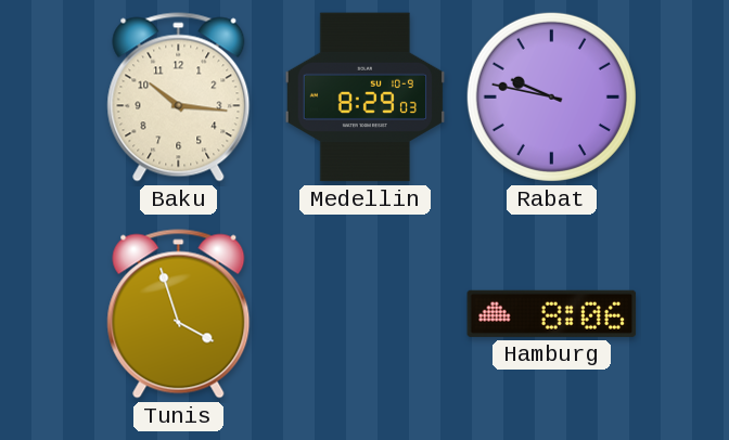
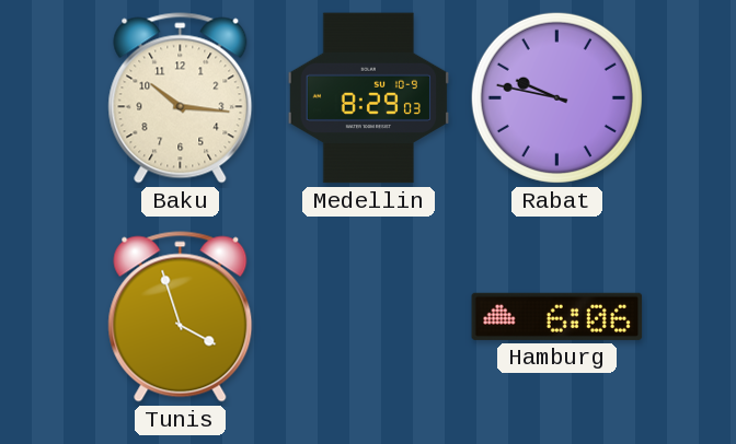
Hamburg: 8:06 -> 6:06 (557, 316)
